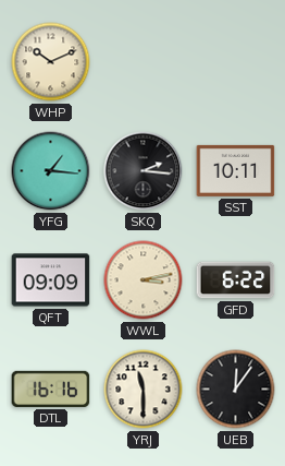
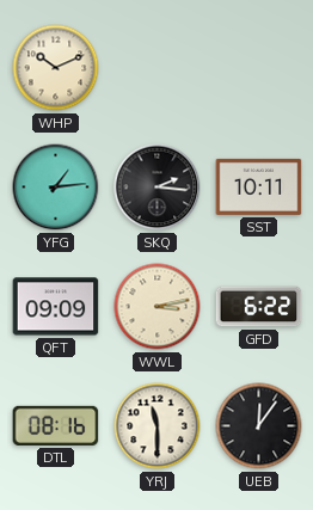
YFG: 1:16 -> 1:14 (56, 188)
DTL: 16:16 -> 08:16 (56, 425)
